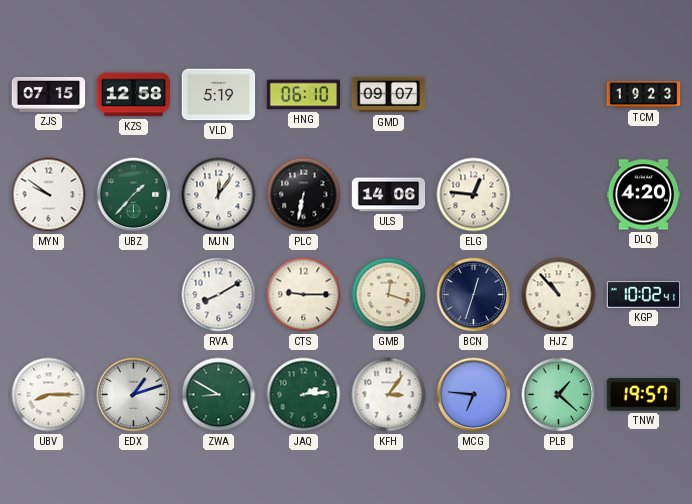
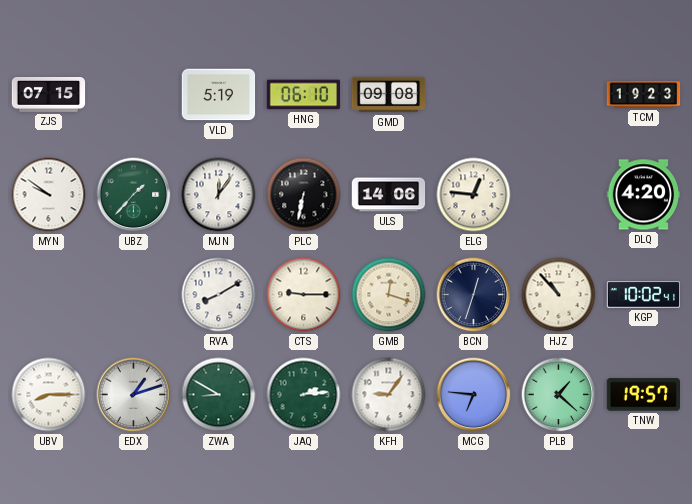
KZS: 12:58 -> none (134, 95)
GMD: 09:07 -> 09:08 (389, 95)
KFH: 3:06 -> 9:06 (389, 395)
